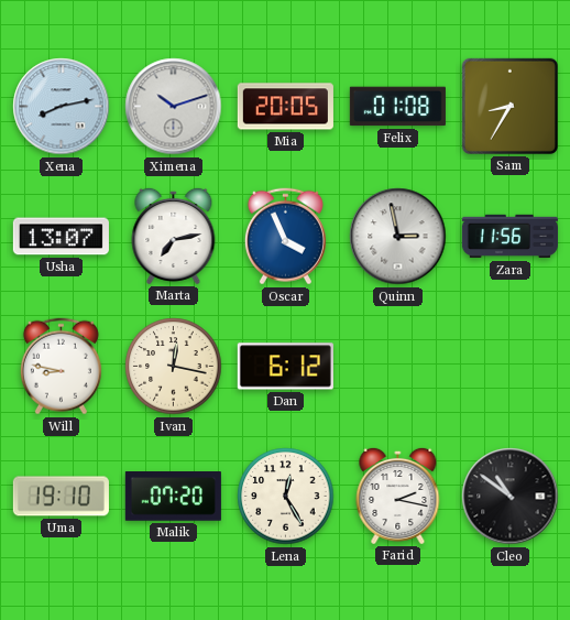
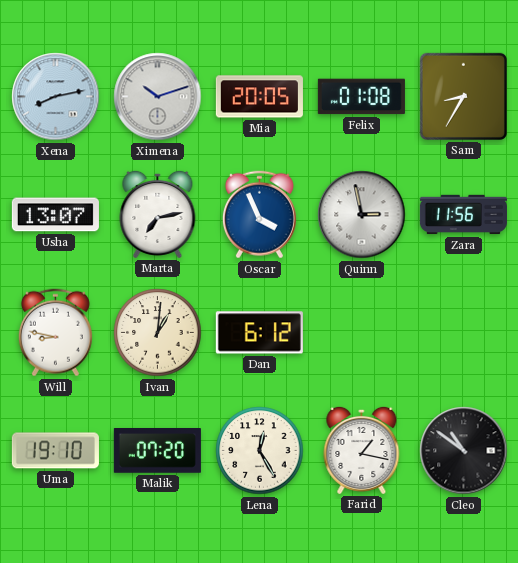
Ivan: 12:17 -> 1:01 (158, 333)
Farid: 2:17 -> 1:17 (362, 450)
